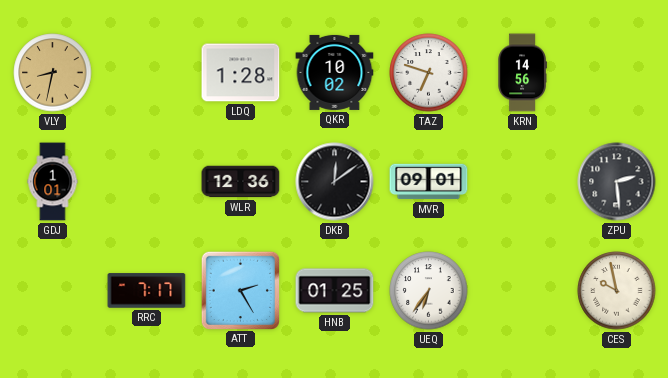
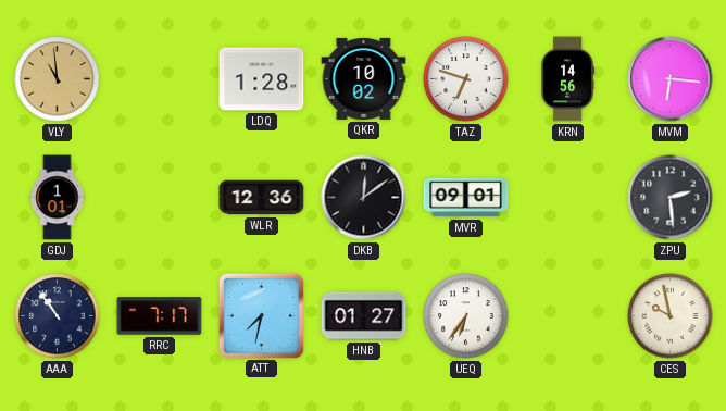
VLY: 8:32 -> 10:59 (58, 79)
MVM: none -> 6:16 (671, 79)
AAA: none -> 10:54 (58, 316)
ATT: 2:25 -> 7:32 (261, 315)
HNB: 01:25 -> 01:27 (364, 316)
